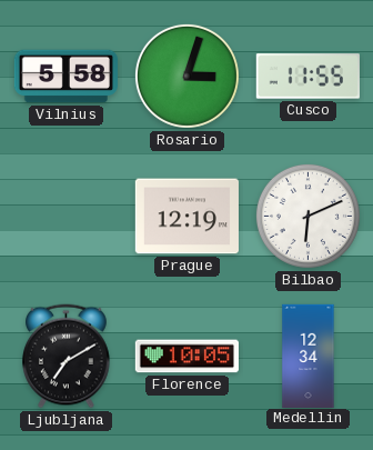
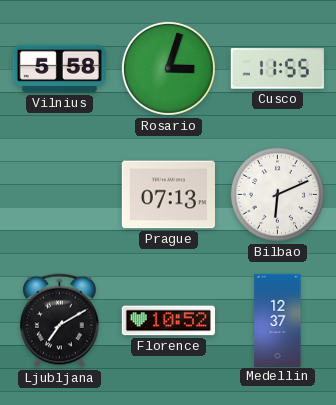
Prague: 12:19 -> 07:13 (168, 195)
Florence: 10:05 -> 10:52 (168, 321)
Medellin: 12:34 -> 12:37 (278, 320)
